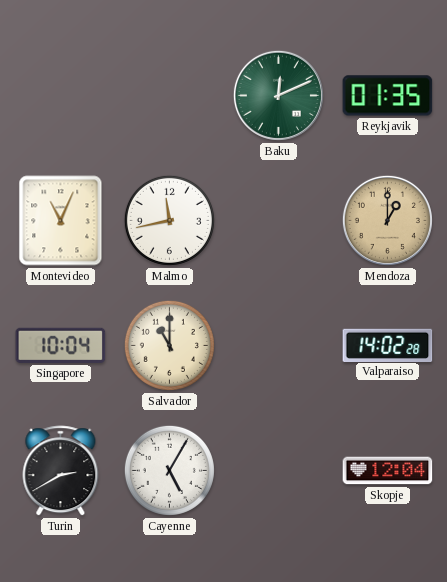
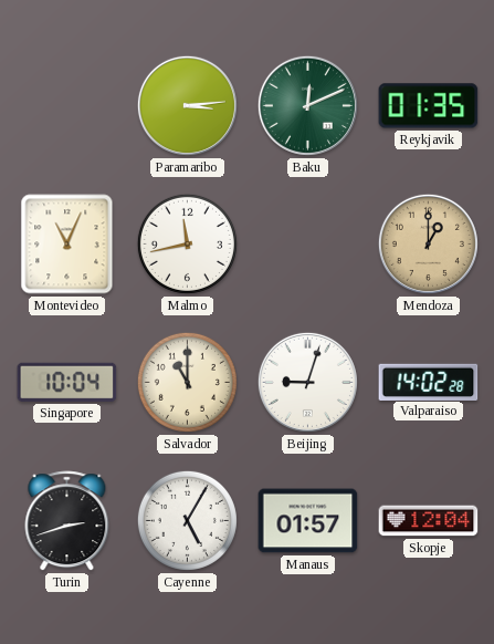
Paramaribo: none -> 3:14 (187, 105)
Beijing: none -> 9:03 (307, 382)
Turin: 2:40 -> 2:42 (67, 521)
Manaus: none -> 01:57 (308, 521)
